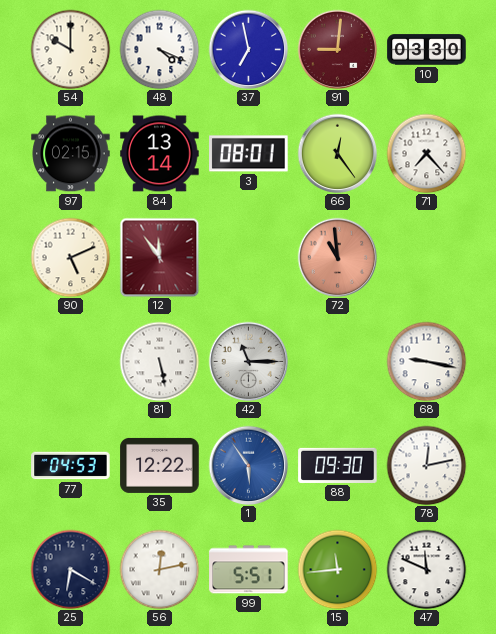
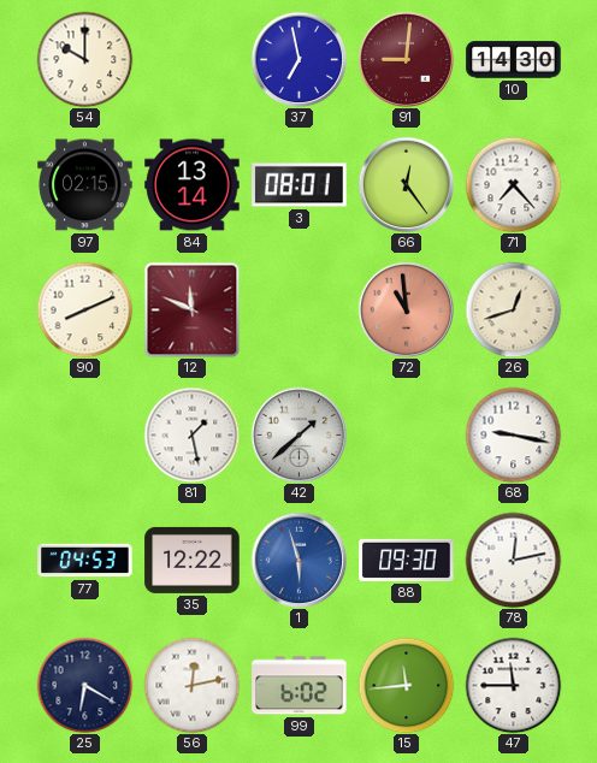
48: 4:19 -> none (159, 49)
10: 03:30 -> 14:30 (514, 60)
90: 5:11 -> 8:11 (84, 309)
12: 11:54 -> 11:49 (191, 309)
26: none -> 12:42 (513, 309)
81: 5:28 -> 1:28 (191, 434)
42: 11:15 -> 1:38 (298, 434)
1: 5:54 -> 5:57 (298, 560)
99: 5:51 -> 6:02 (300, 686)
47: 11:49 -> 11:45 (513, 685)
